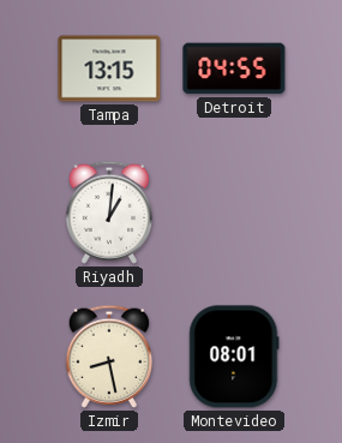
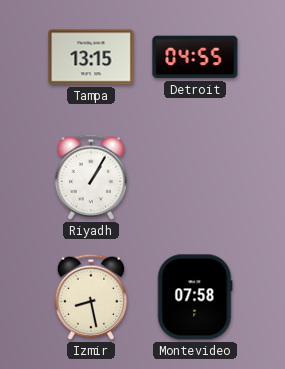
Riyadh: 1:01 -> 1:05 (90, 177)
Montevideo: 08:01 -> 07:58 (195, 297)
